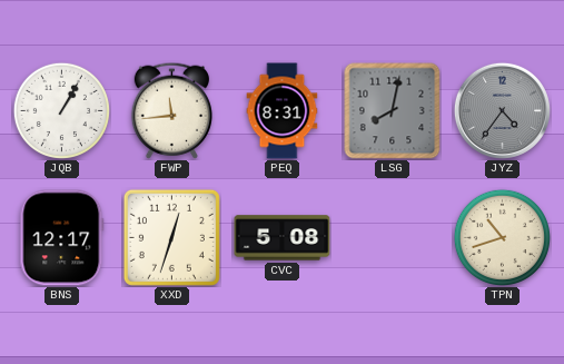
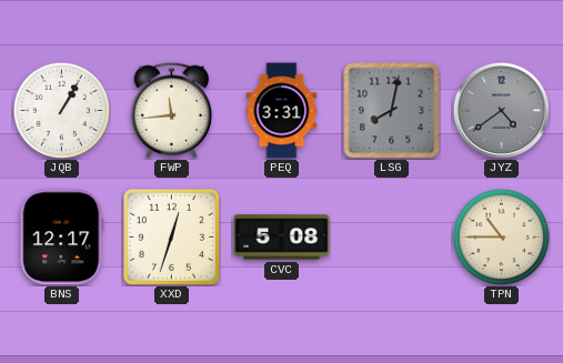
PEQ: 8:31 -> 3:31 (282, 111)
JYZ: 4:36 -> 4:39 (501, 110)
TPN: 10:42 -> 10:45 (501, 236)
